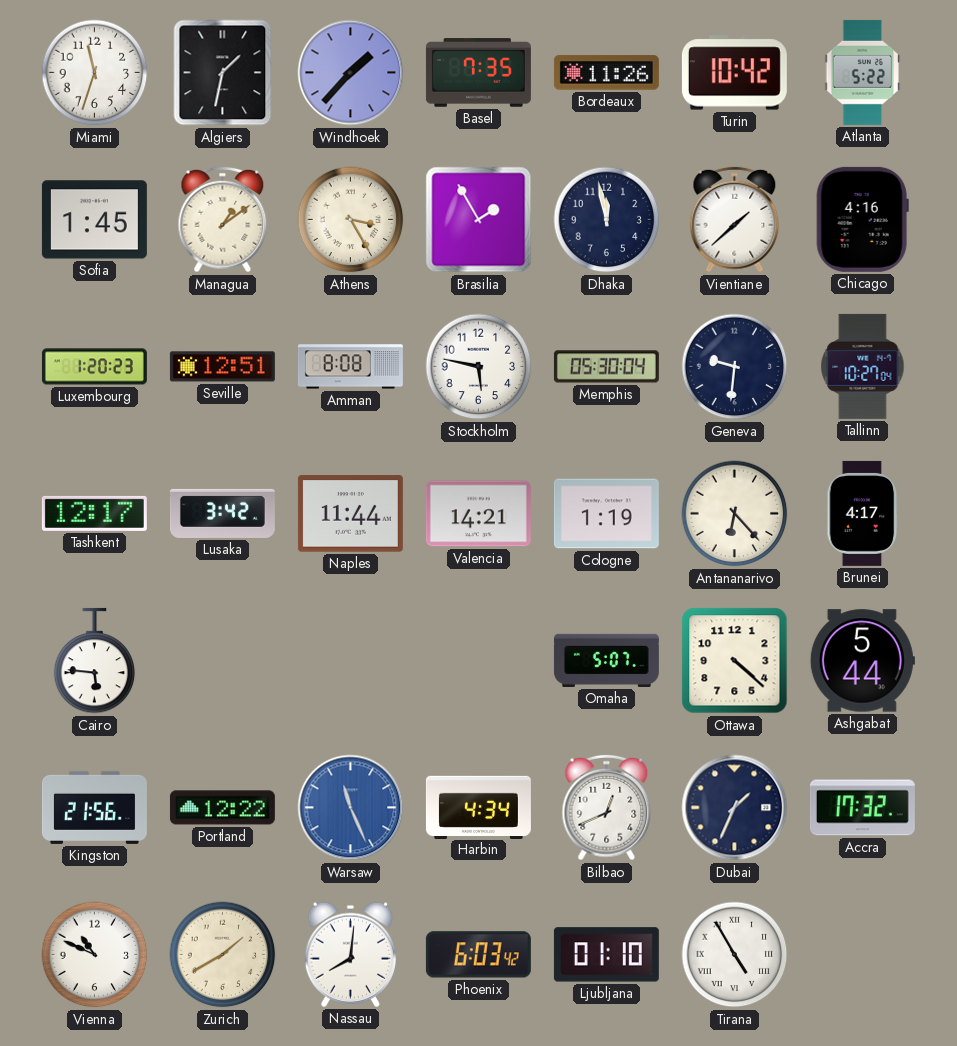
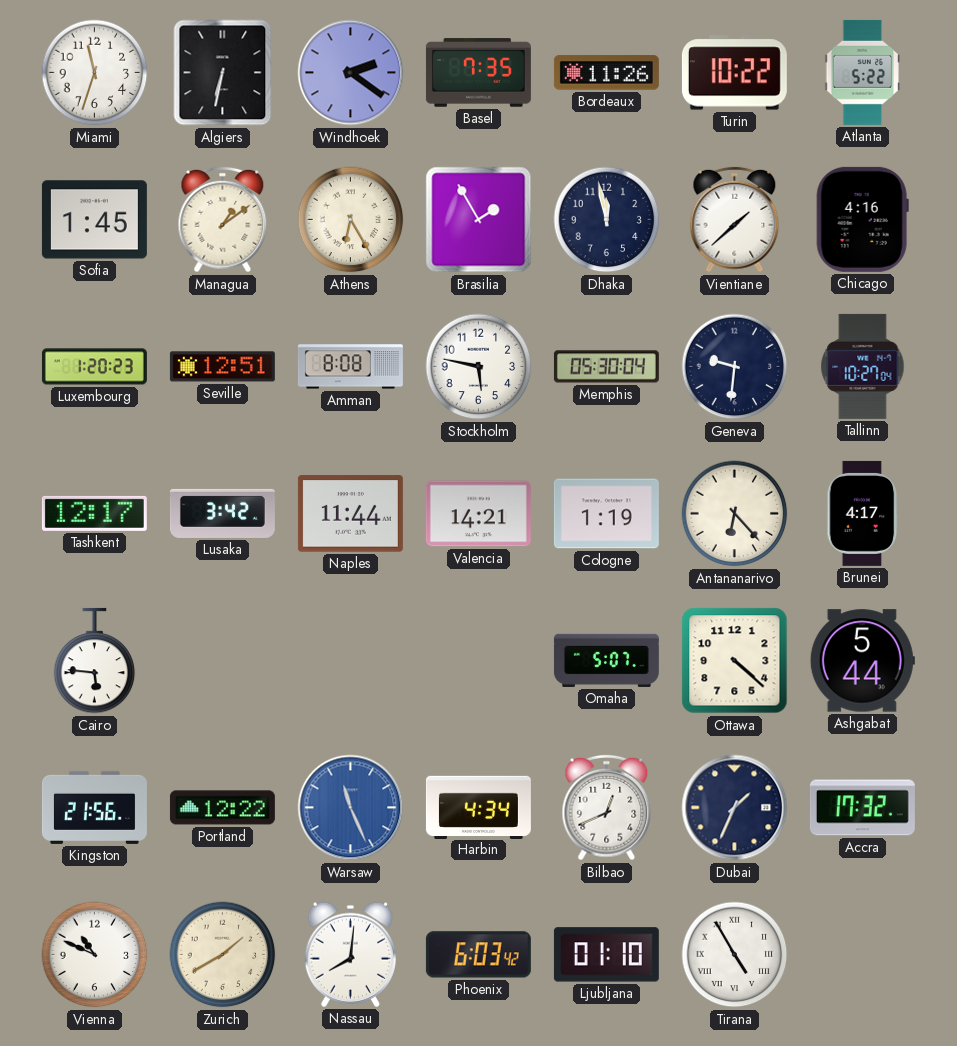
Algiers: 1:32 -> 6:32 (223, 73)
Windhoek: 1:37 -> 2:21 (351, 73)
Turin: 10:42 -> 10:22 (734, 73)
Athens: 3:25 -> 6:25 (351, 220)
